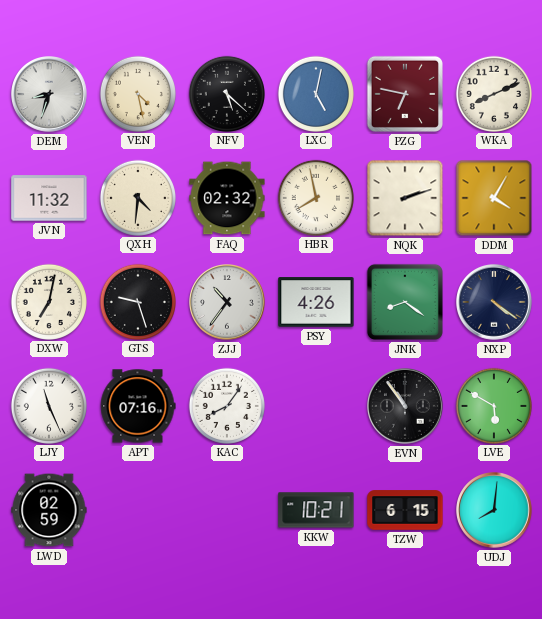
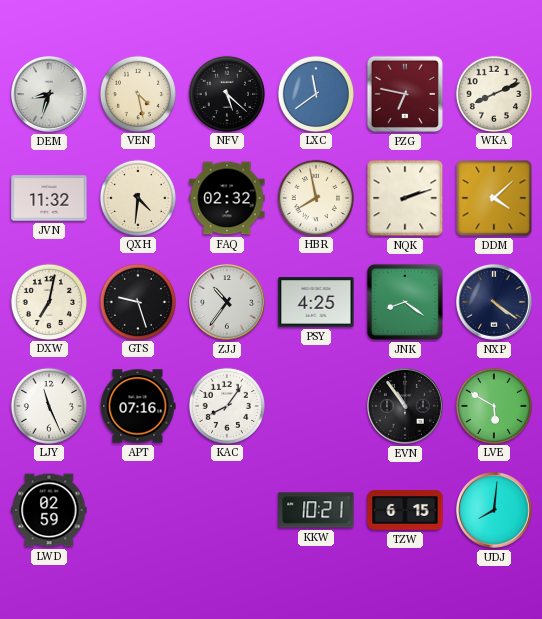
LXC: 5:02 -> 11:39 (316, 93)
DDM: 4:05 -> 4:08 (494, 198)
PSY: 4:26 -> 4:25 (316, 302)
